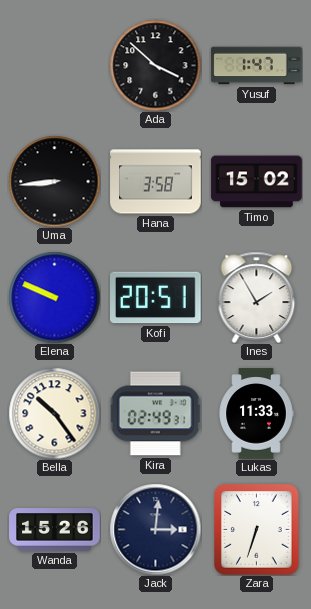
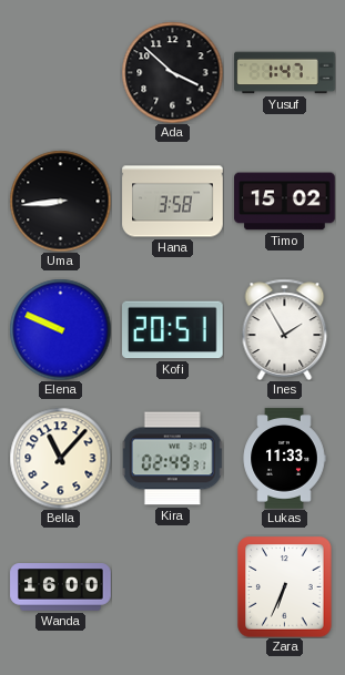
Bella: 10:24 -> 11:07 (60, 458)
Wanda: 15:26 -> 16:00 (61, 587)
Jack: 3:01 -> none (155, 529)
Zara: 6:33 -> 6:34 (285, 586)
